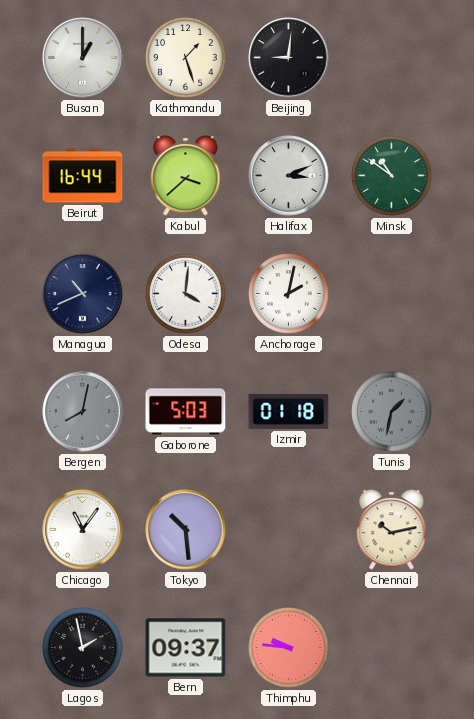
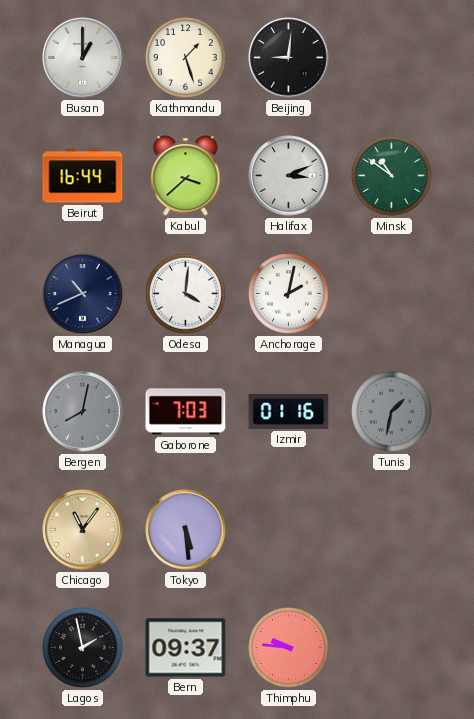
Gaborone: 5:03 -> 7:03 (186, 412)
Izmir: 01:18 -> 01:16 (289, 411)
Chicago dial: white -> champagne (83, 530)
Tokyo: 10:29 -> 5:29 (186, 530)
Chennai: 10:13 -> none (392, 530)
